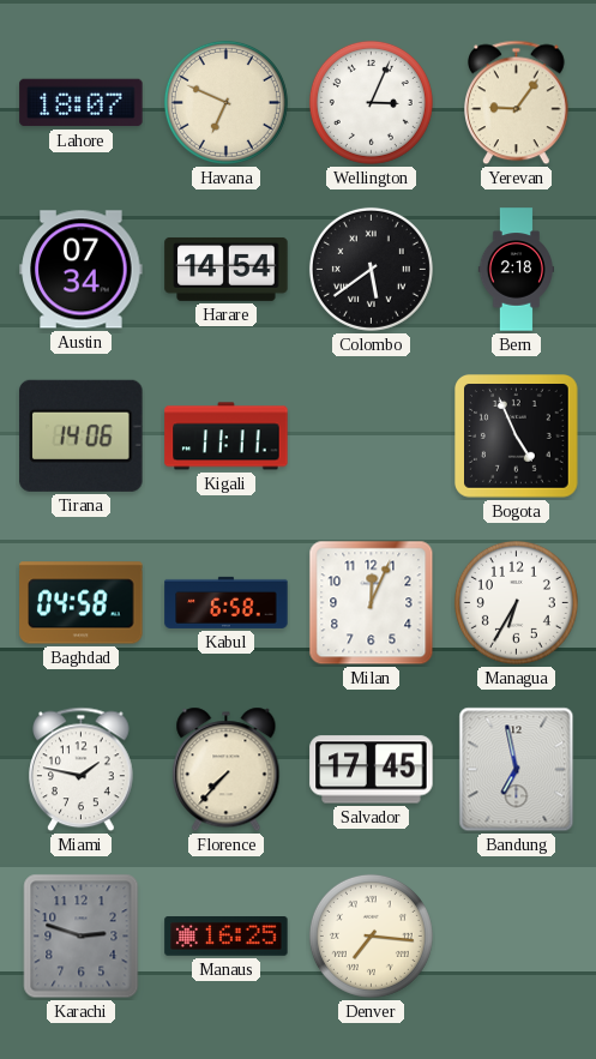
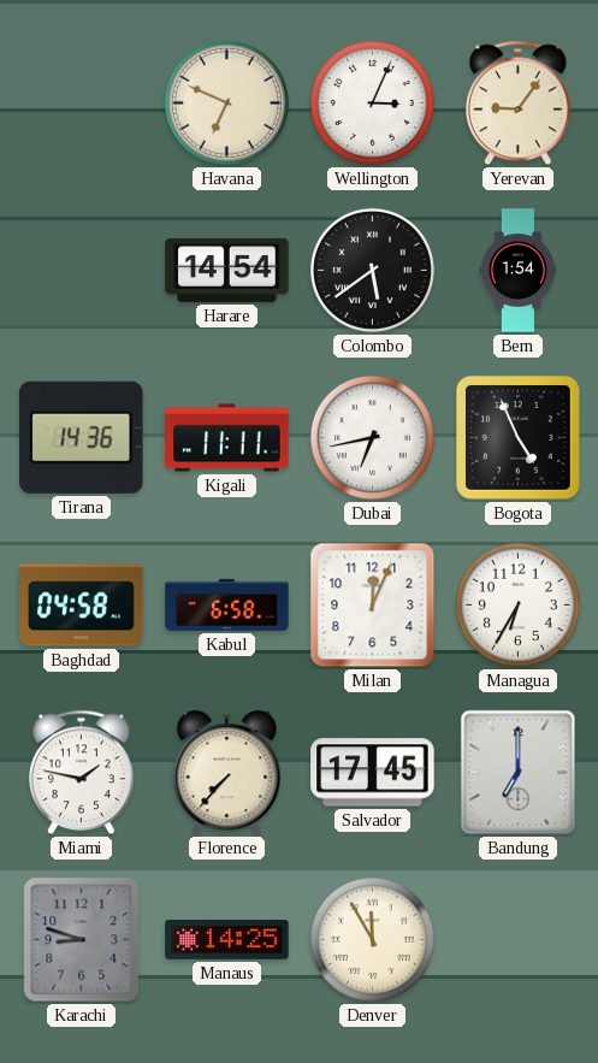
Lahore: 18:07 -> none (82, 103)
Austin: 07:34 -> none (82, 270)
Bern: 2:18 -> 1:54 (517, 271)
Tirana: 14:06 -> 14:36 (82, 437)
Dubai: none -> 6:43 (372, 437)
Bandung: 6:58 -> 7:00 (519, 773)
Karachi: 2:48 -> 8:48 (82, 940)
Manaus: 16:25 -> 14:25 (227, 940)
Denver: 7:16 -> 11:55 (372, 939)
